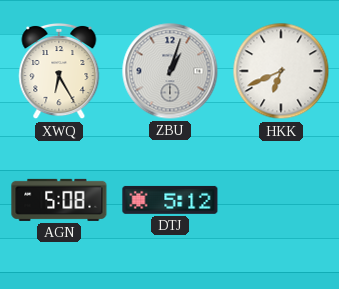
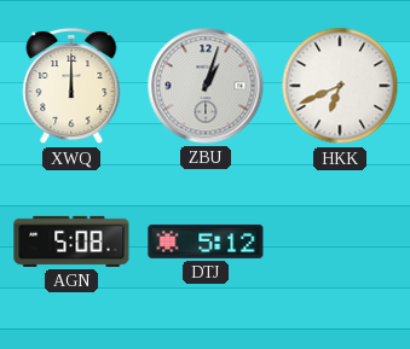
XWQ: 6:25 -> 12:00 (71, 86)
